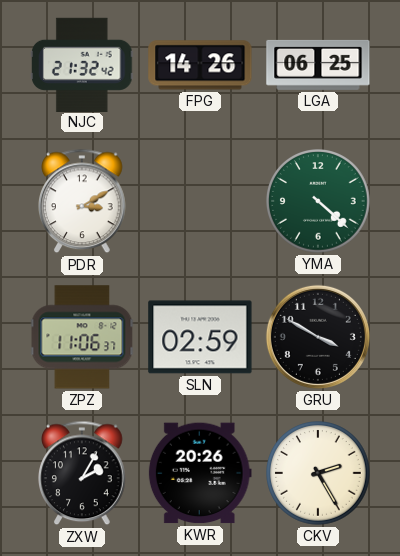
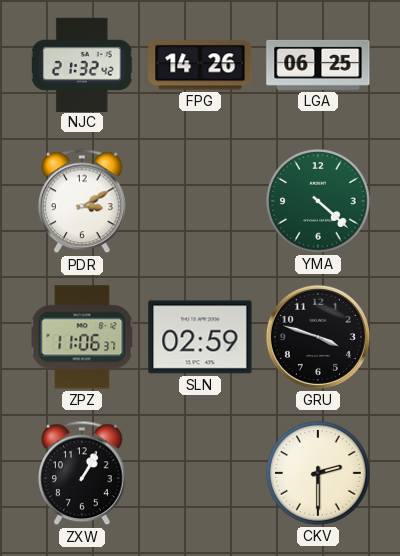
GRU: 3:50 -> 3:48 (318, 337)
ZXW: 2:05 -> 1:05 (83, 473)
KWR: 20:26 -> none (200, 473)
CKV: 2:25 -> 2:30 (318, 473)
